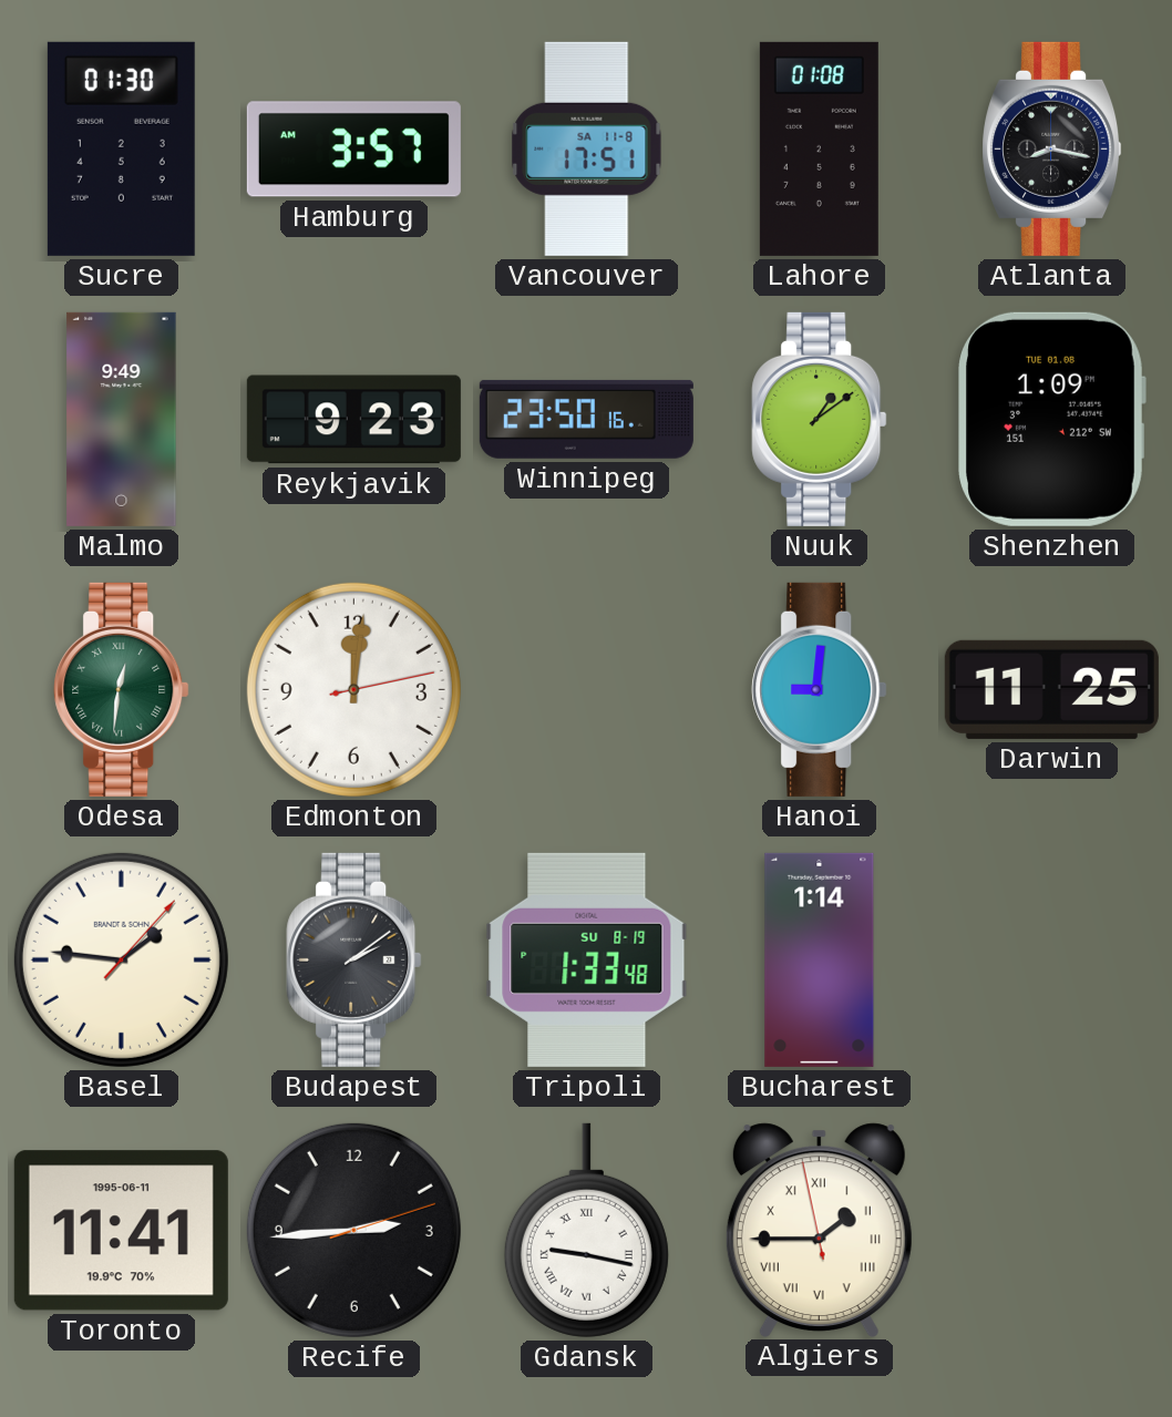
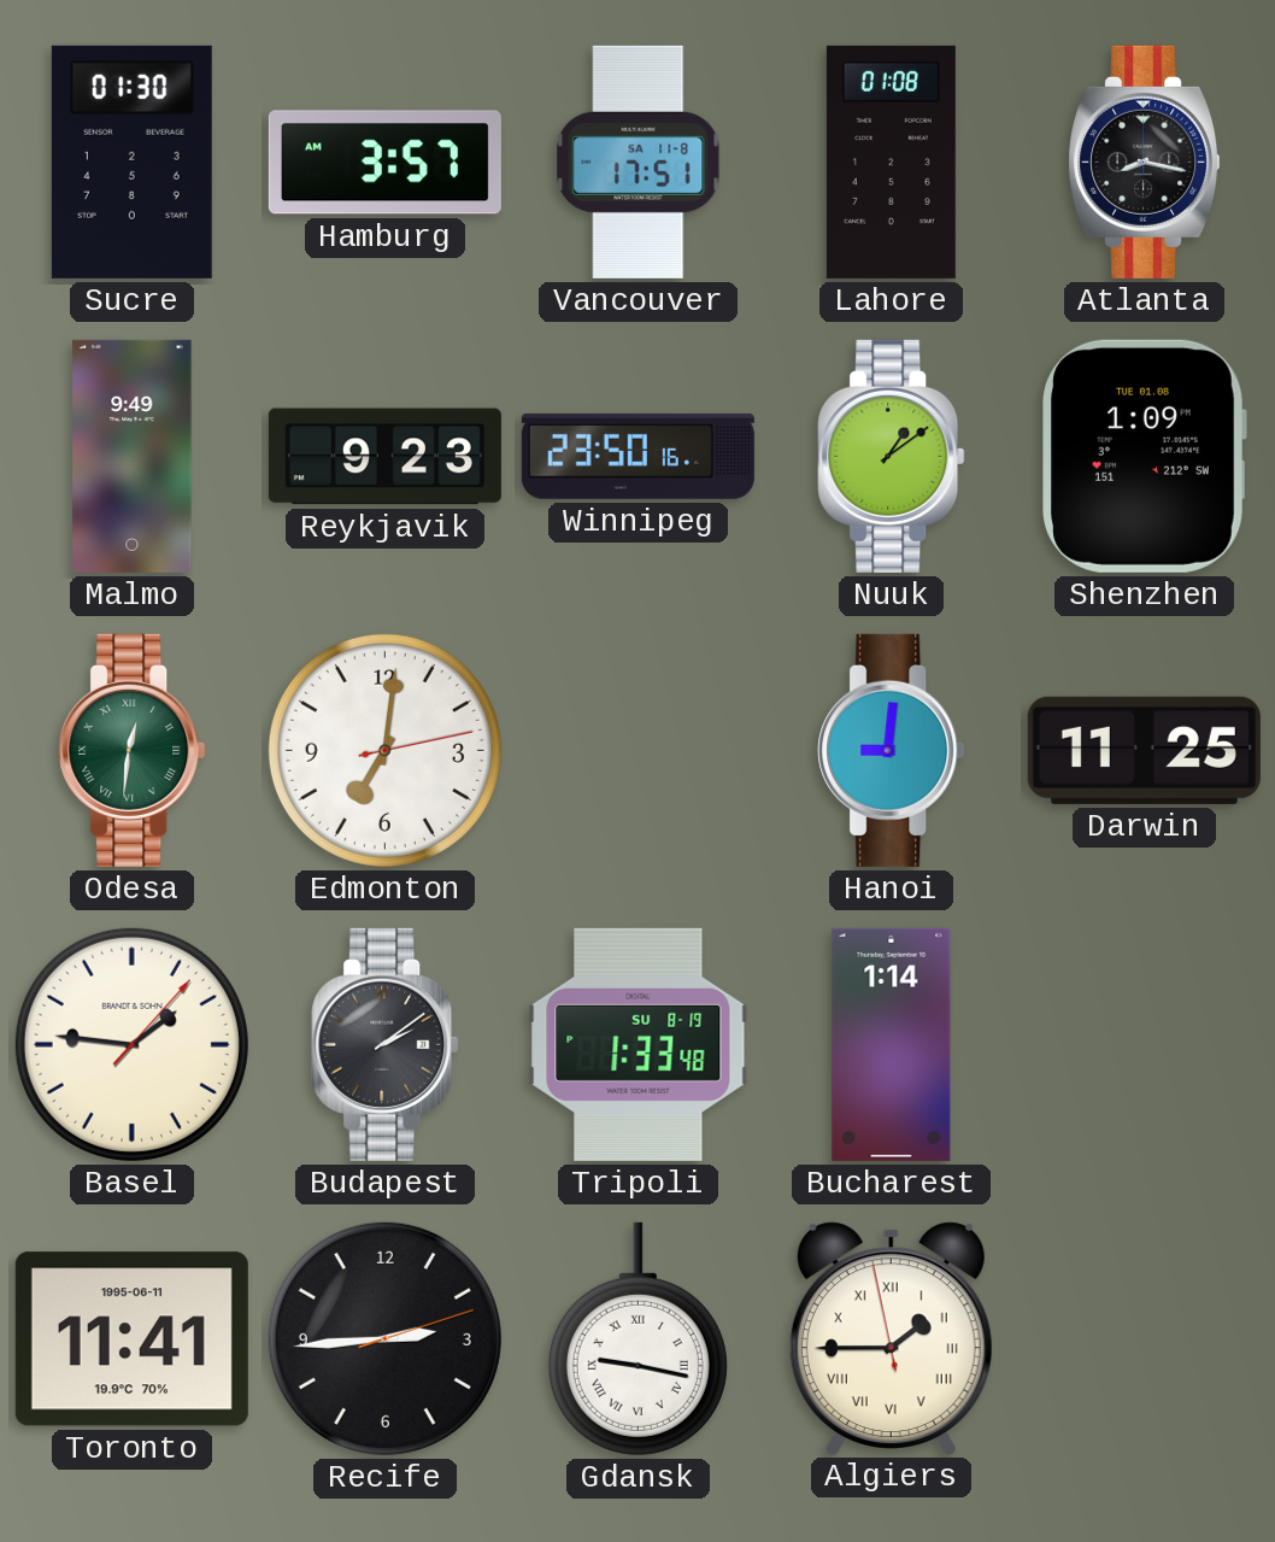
Edmonton: 12:01 -> 7:01 (384, 750)
